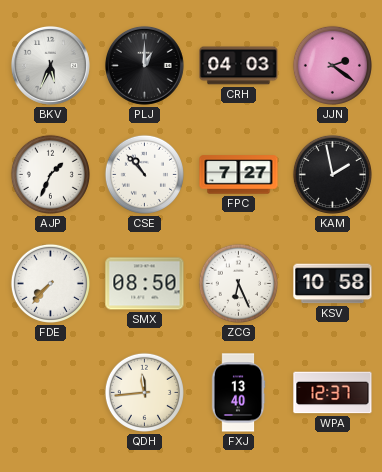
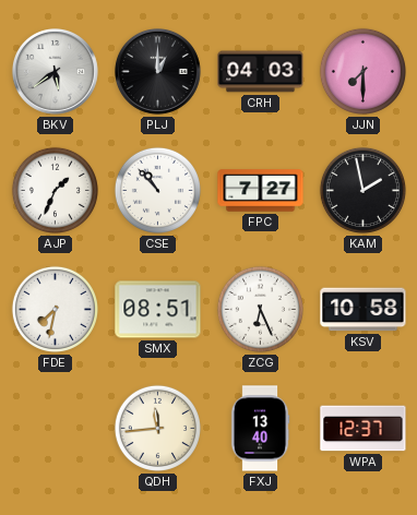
BKV: 5:34 -> 5:39 (55, 71)
JJN: 2:21 -> 7:30 (362, 71)
FDE: 7:37 -> 7:32 (55, 309)
SMX: 08:50 -> 08:51 (158, 310)
